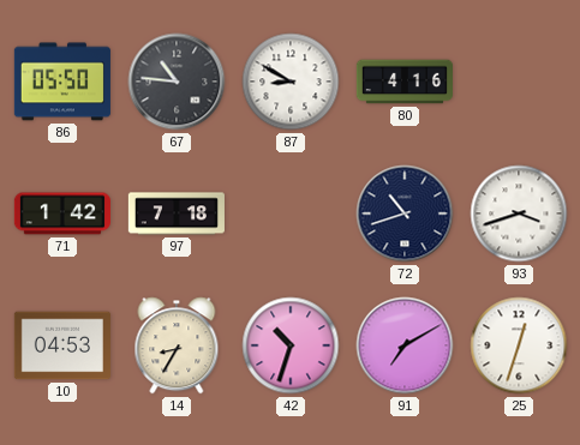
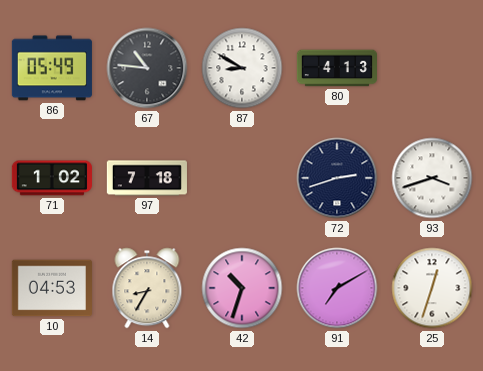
86: 05:50 -> 05:49 (52, 68)
80: 4:16 -> 4:13 (336, 68)
71: 1:42 -> 1:02 (52, 178)
72: 10:42 -> 2:42 (337, 178)
